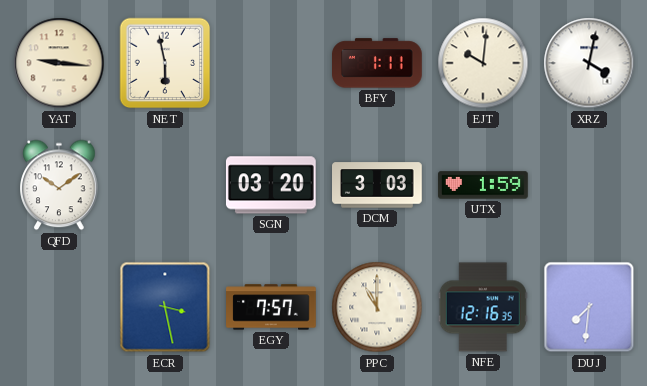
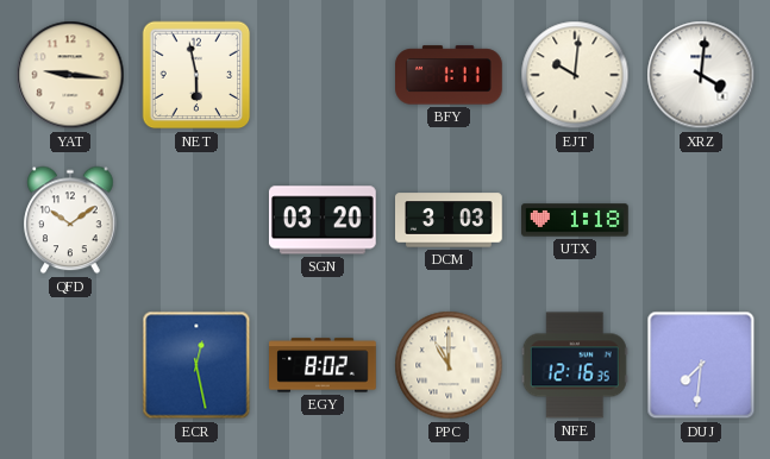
XRZ: 4:02 -> 4:01 (701, 75)
UTX: 1:59 -> 1:18 (575, 220)
ECR: 3:28 -> 12:28 (196, 365)
EGY: 7:57 -> 8:02 (323, 365)
